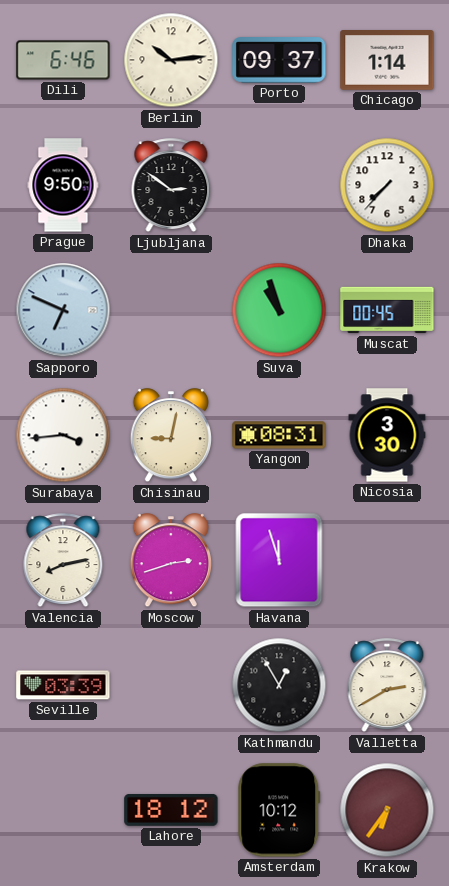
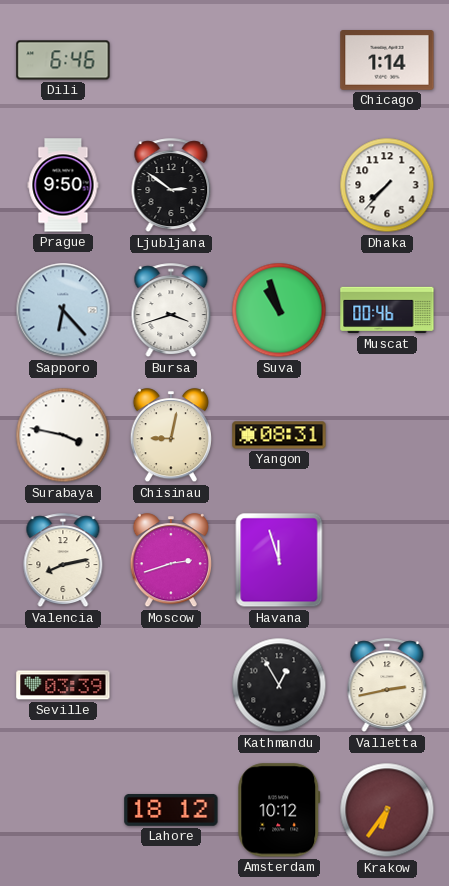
Berlin: 10:14 -> none (171, 60)
Porto: 09:37 -> none (279, 60)
Sapporo: 6:49 -> 6:23 (63, 310)
Bursa: none -> 3:42 (171, 311)
Muscat: 00:45 -> 00:46 (387, 310)
Surabaya: 3:44 -> 3:47 (63, 435)
Nicosia: 3:30 -> none (387, 435)
Valletta: 2:40 -> 2:43 (387, 686)
